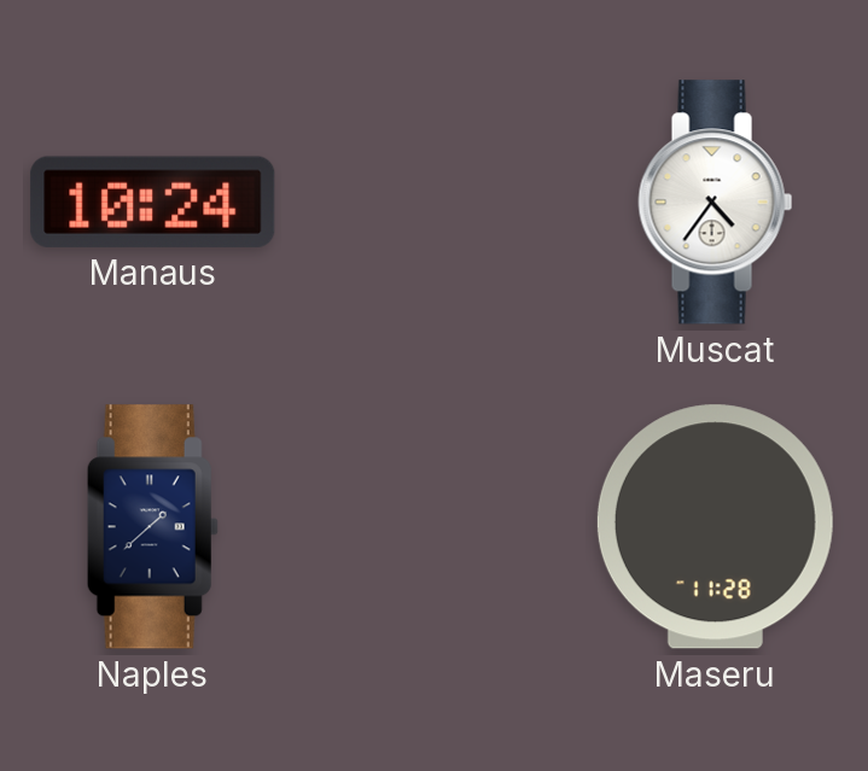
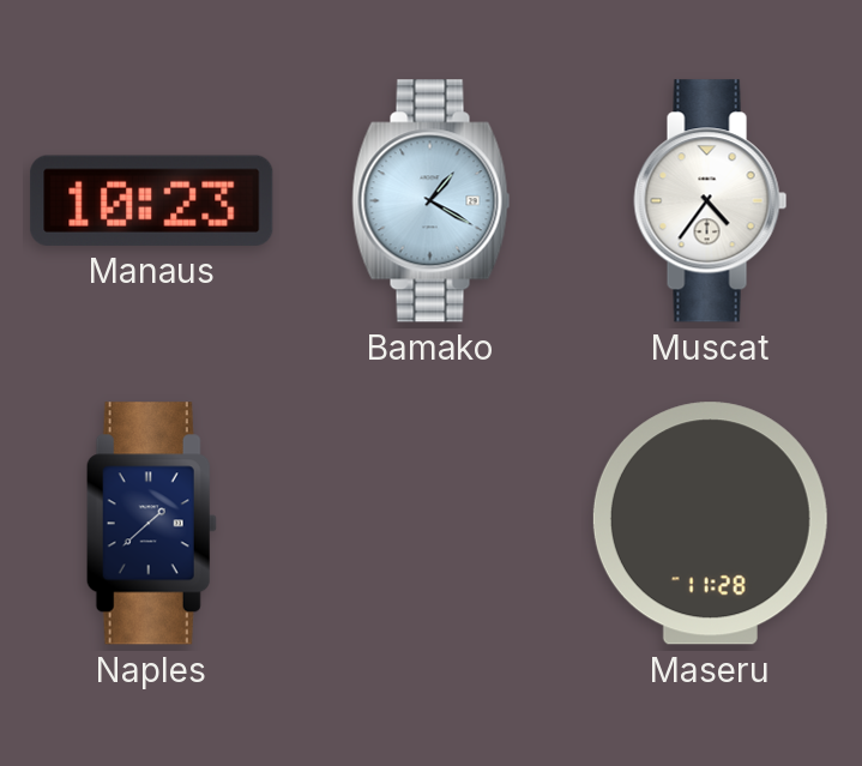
Manaus: 10:24 -> 10:23 (152, 200)
Bamako: none -> 1:20 (432, 201)
